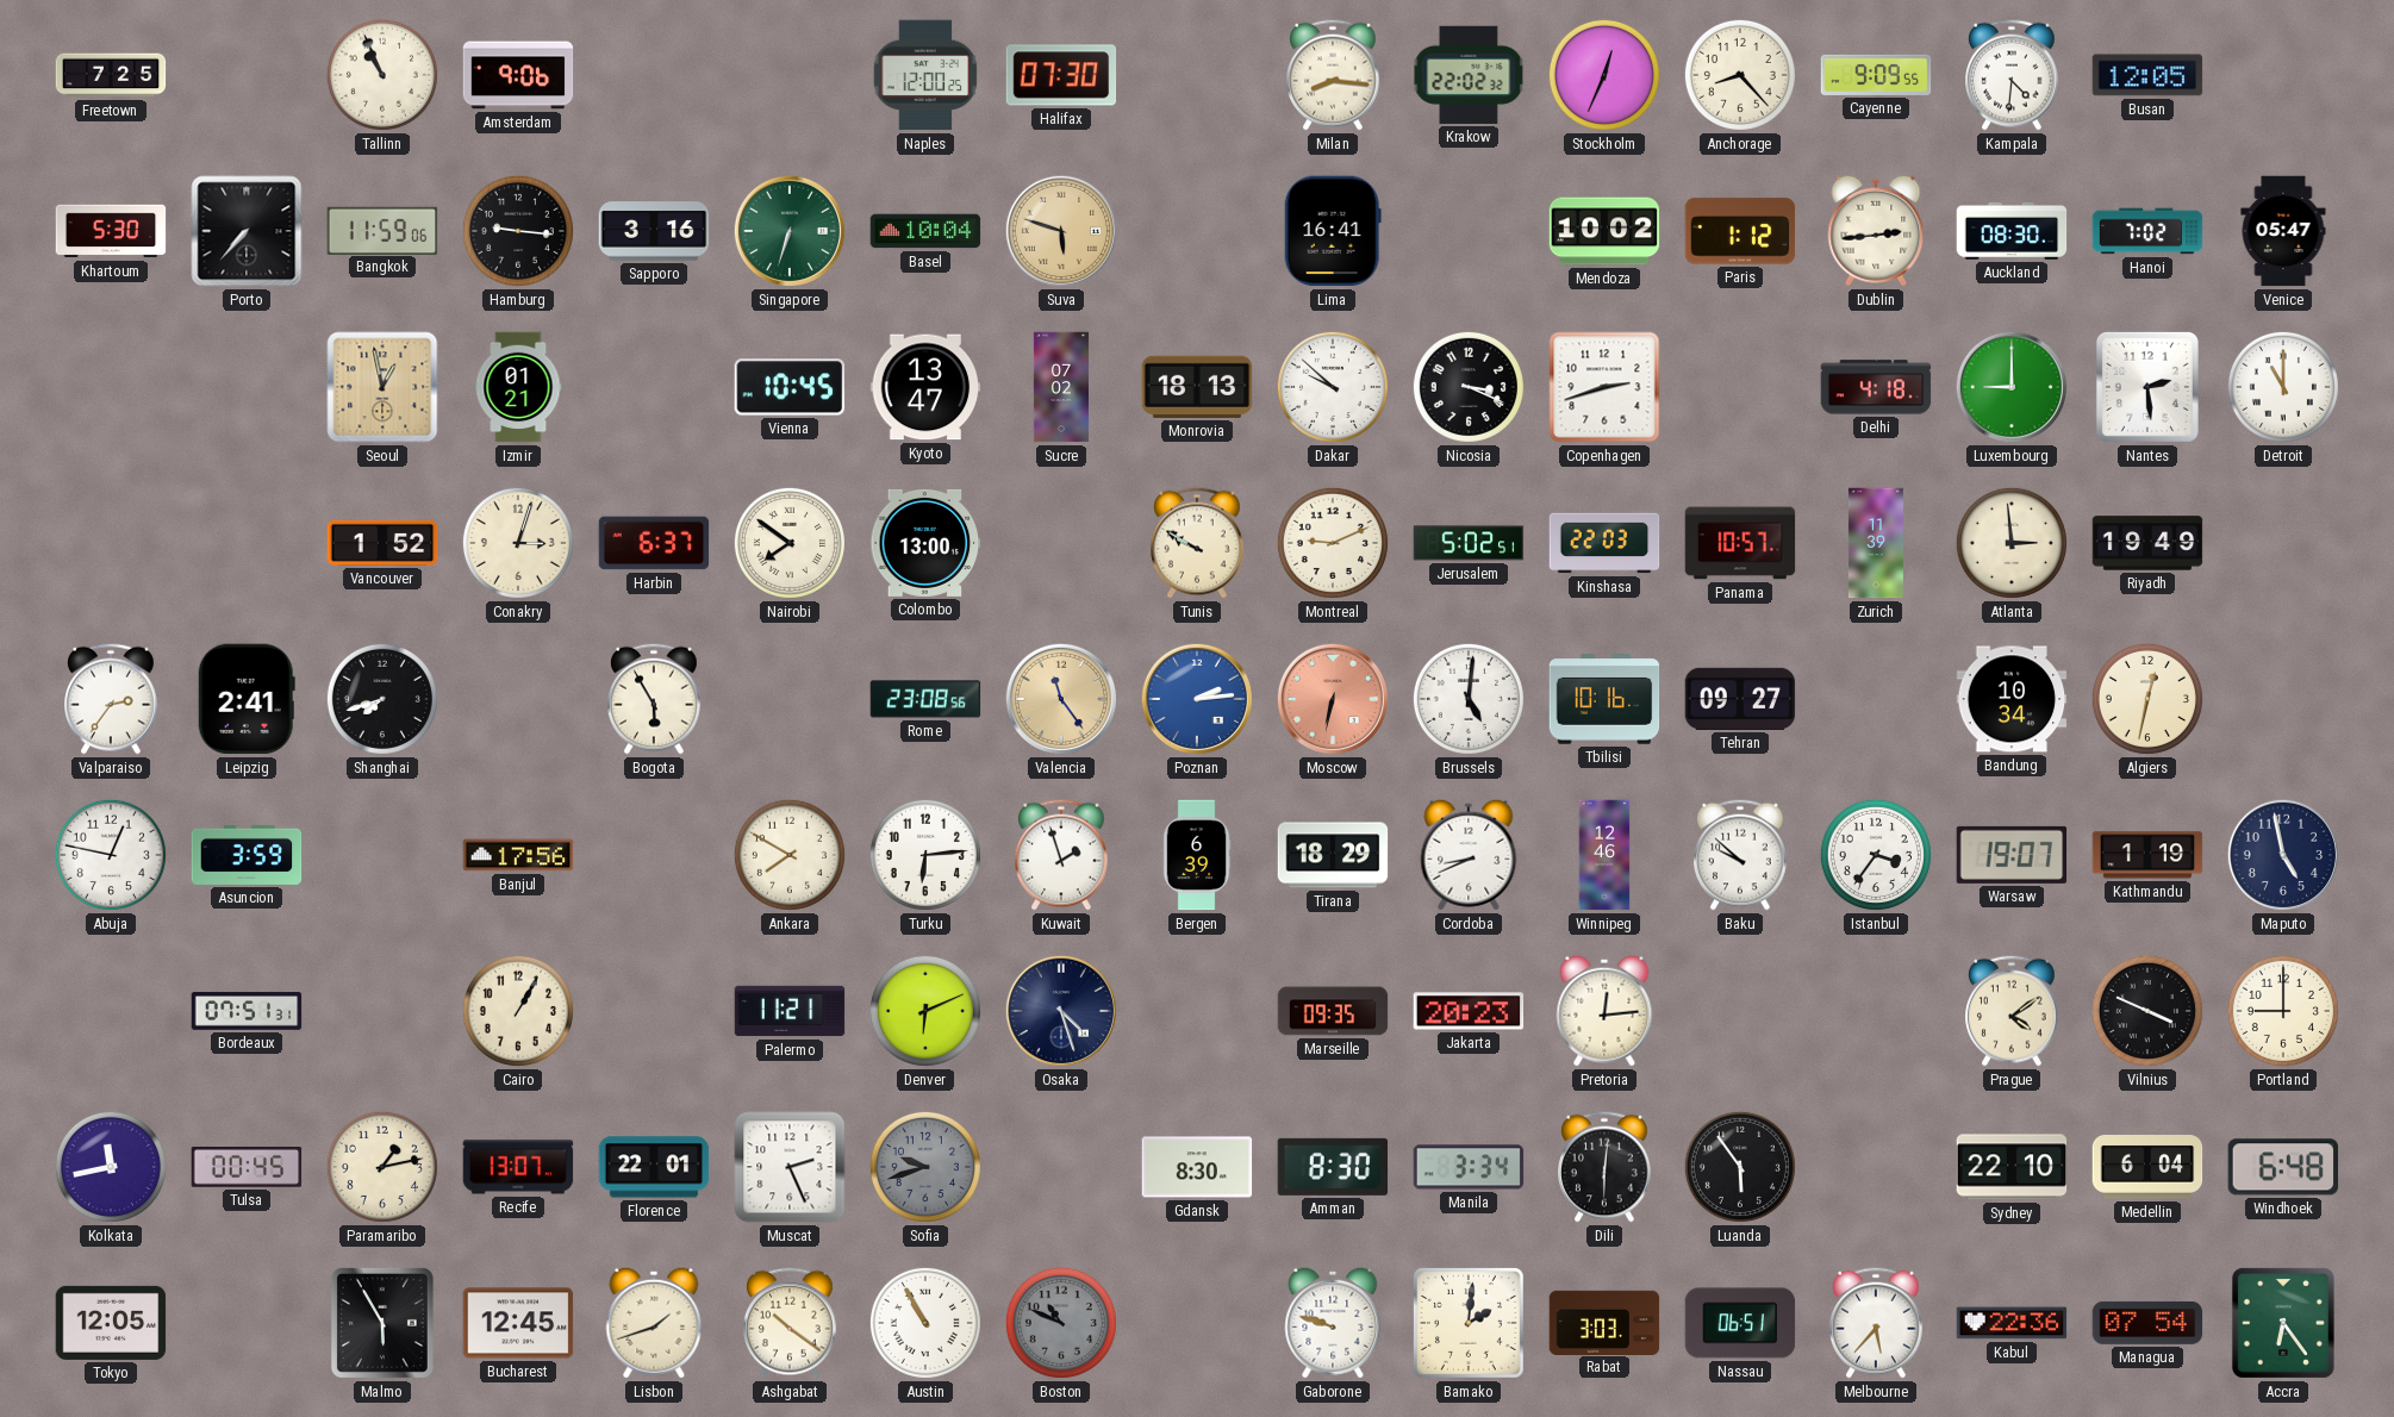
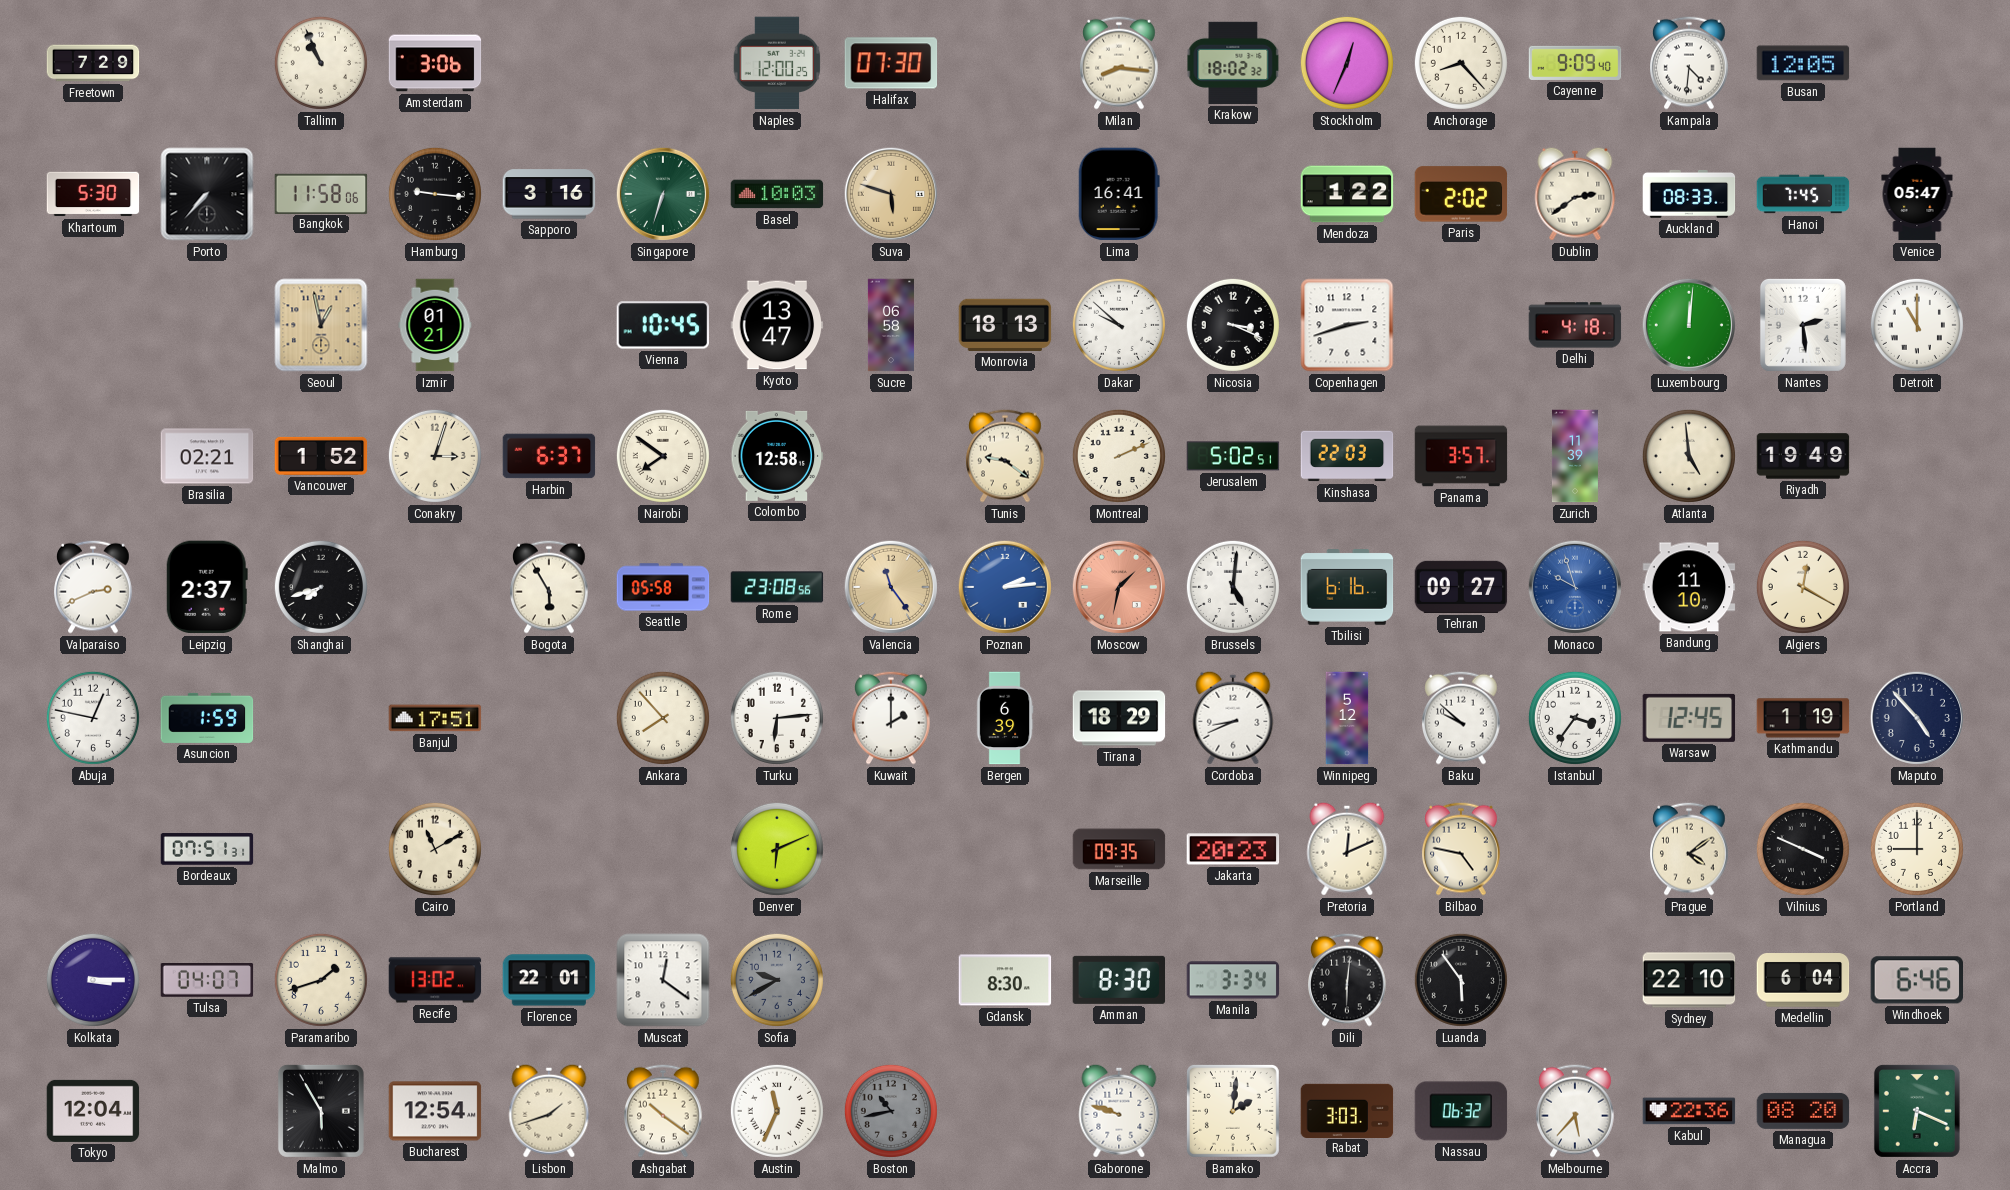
Freetown: 7:25 -> 7:29 (93, 63)
Amsterdam: 9:06 -> 3:06 (435, 63)
Krakow: 22:02 -> 18:02 (1233, 63)
Cayenne: 9:09:55 -> 9:09:40 (1575, 63)
Bangkok: 11:59 -> 11:58 (321, 193)
Basel: 10:04 -> 10:03 (777, 194)
Mendoza: 10:02 -> 1:22 (1347, 194)
Paris: 1:12 -> 2:02 (1461, 194)
Dublin: 2:44 -> 2:39 (1575, 194)
Auckland: 08:30 -> 08:33 (1689, 194)
Hanoi: 7:02 -> 7:45 (1803, 194)
Sucre: 07:02 -> 06:58 (891, 325)
Luxembourg: 9:00 -> 12:01 (1689, 325)
Brasilia: none -> 02:21 (207, 456)
Colombo: 13:00 -> 12:58 (777, 456)
Tunis: 9:50 -> 9:21 (1005, 456)
Montreal: 9:11 -> 2:11 (1119, 456)
Panama: 10:57 -> 3:57 (1461, 456)
Atlanta: 2:59 -> 4:59 (1689, 456)
Valparaiso: 2:36 -> 2:41 (93, 587)
Leipzig: 2:41 -> 2:37 (207, 587)
Seattle: none -> 05:58 (663, 587)
Moscow: 6:32 -> 1:32 (1119, 587)
Tbilisi: 10:16 -> 6:16 (1347, 588)
Monaco: none -> 9:57 (1575, 587)
Bandung: 10:34 -> 11:10 (1689, 587)
Algiers: 12:32 -> 12:20 (1803, 587)
Asuncion: 3:59 -> 1:59 (207, 718)
Banjul: 17:56 -> 17:51 (435, 718)
Ankara: 7:50 -> 7:53 (663, 718)
Kuwait: 1:57 -> 2:00 (891, 718)
Winnipeg: 12:46 -> 5:12 (1347, 718)
Warsaw: 19:07 -> 12:45 (1689, 718)
Maputo: 4:58 -> 4:53 (1917, 718)
Cairo: 1:05 -> 11:10 (435, 849)
Palermo: 11:21 -> none (790, 1011)
Osaka: 4:27 -> none (1061, 1011)
Pretoria: 12:14 -> 12:11 (1347, 849)
Bilbao: none -> 4:47 (1461, 849)
Kolkata: 11:43 -> 3:15 (93, 980)
Tulsa: 00:45 -> 04:07 (207, 981)
Paramaribo: 1:13 -> 1:42 (321, 980)
Recife: 13:07 -> 13:02 (435, 980)
Muscat: 2:26 -> 12:21 (663, 980)
Sofia: 9:42 -> 9:40 (777, 980)
Windhoek: 6:48 -> 6:46 (1916, 980)
Tokyo: 12:05 -> 12:04 (93, 1111)
Bucharest: 12:45 -> 12:54 (435, 1111)
Austin: 10:55 -> 11:34 (777, 1111)
Boston: 10:49 -> 10:43 (891, 1111)
Nassau: 06:51 -> 06:32 (1461, 1111)
Managua: 07:54 -> 08:20 (1803, 1111)
Accra: 6:24 -> 6:19 (1917, 1111)
